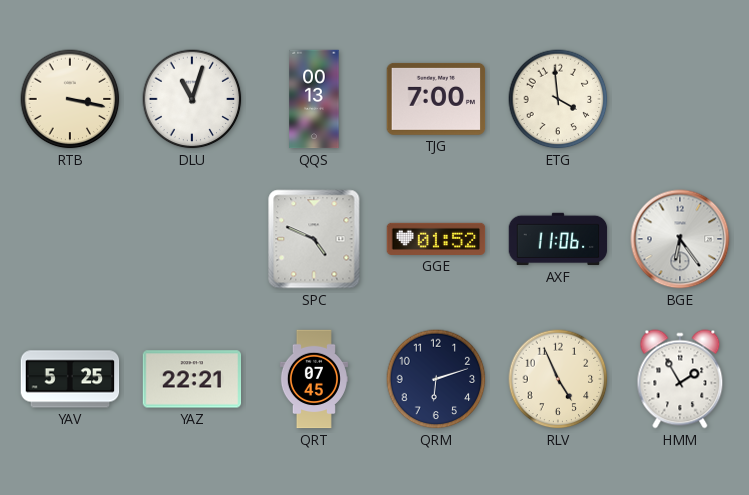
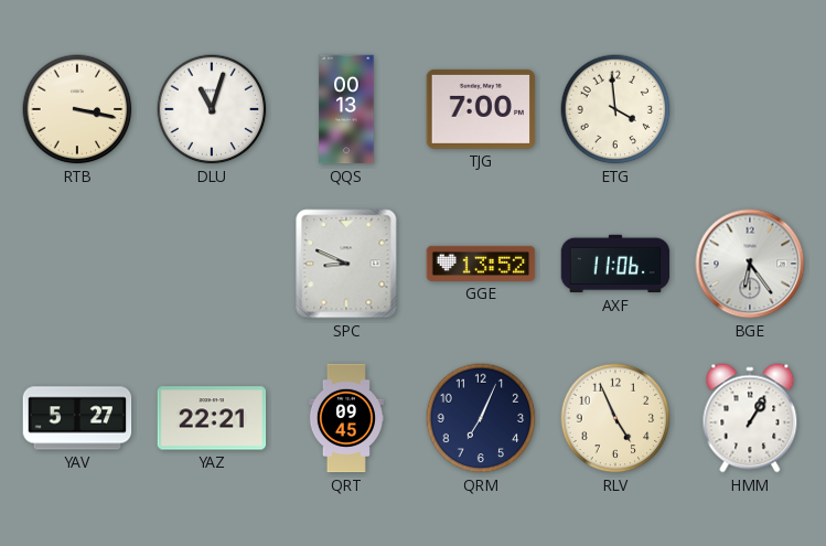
SPC: 4:49 -> 8:49 (346, 264)
GGE: 01:52 -> 13:52 (481, 264)
YAV: 5:25 -> 5:27 (77, 418)
QRT: 07:45 -> 09:45 (346, 418)
QRM: 6:12 -> 7:04 (481, 418)
HMM: 1:55 -> 1:05 (750, 418)
